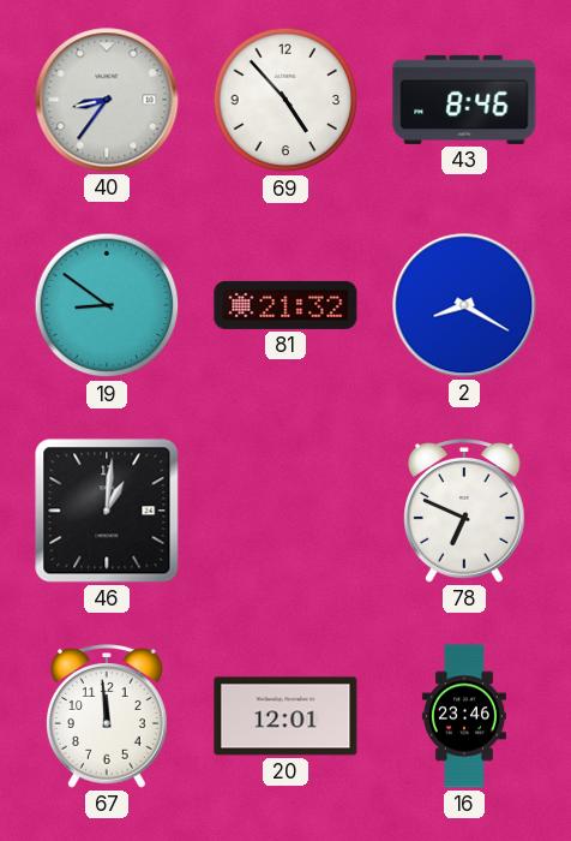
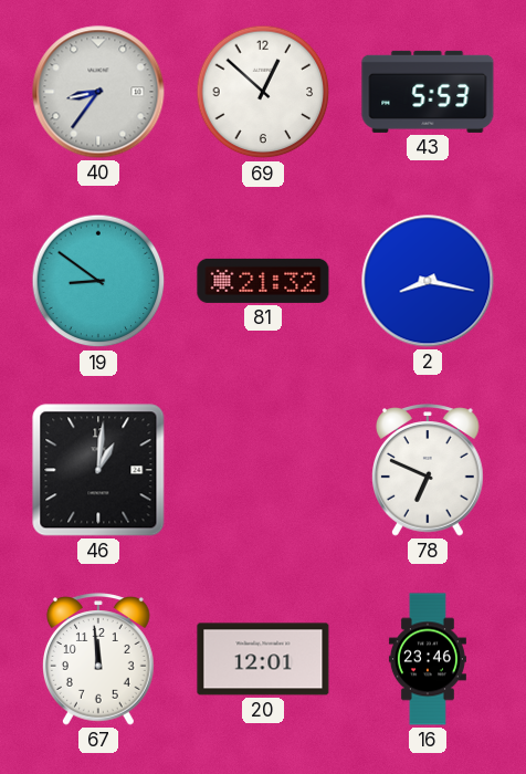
69: 4:53 -> 12:52 (263, 92)
43: 8:46 -> 5:53 (428, 92)
2: 8:20 -> 8:17 (428, 281)
